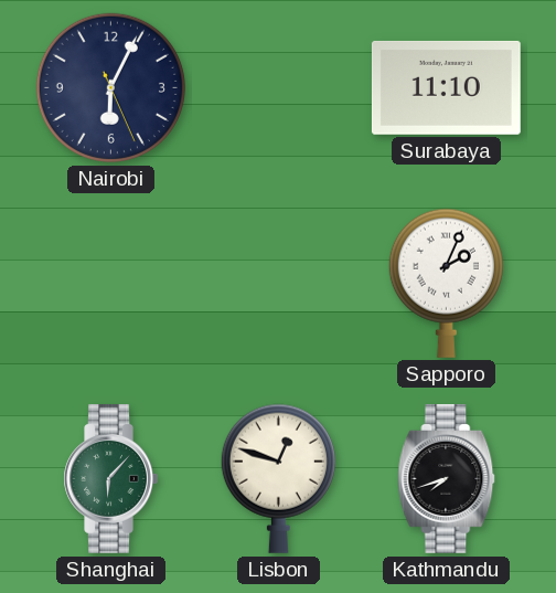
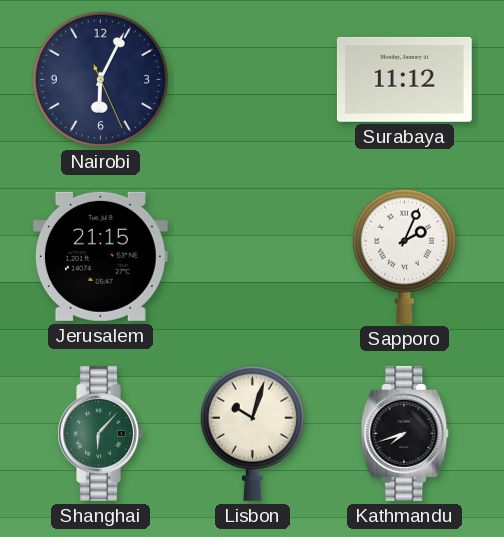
Surabaya: 11:10 -> 11:12 (404, 79)
Jerusalem: none -> 21:15 (100, 256)
Lisbon: 12:48 -> 10:03 (252, 433)
